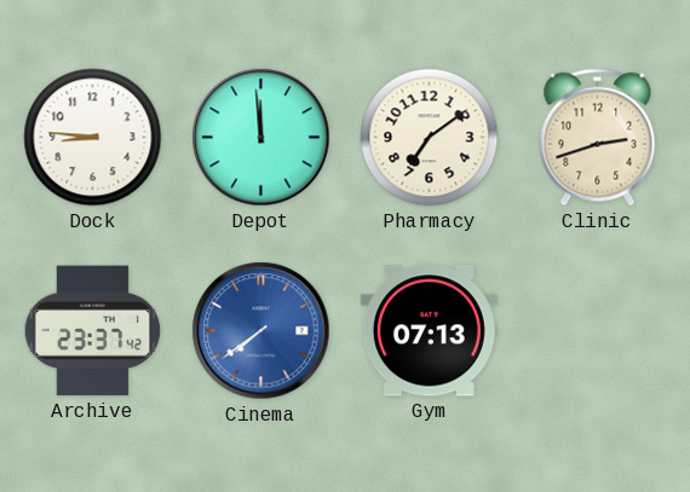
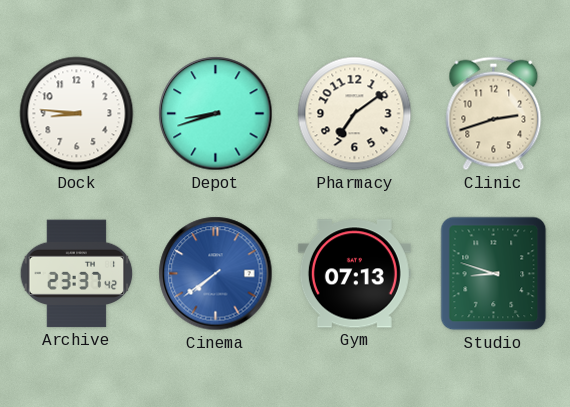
Depot: 11:59 -> 8:42 (216, 114)
Studio: none -> 8:48 (494, 274)
